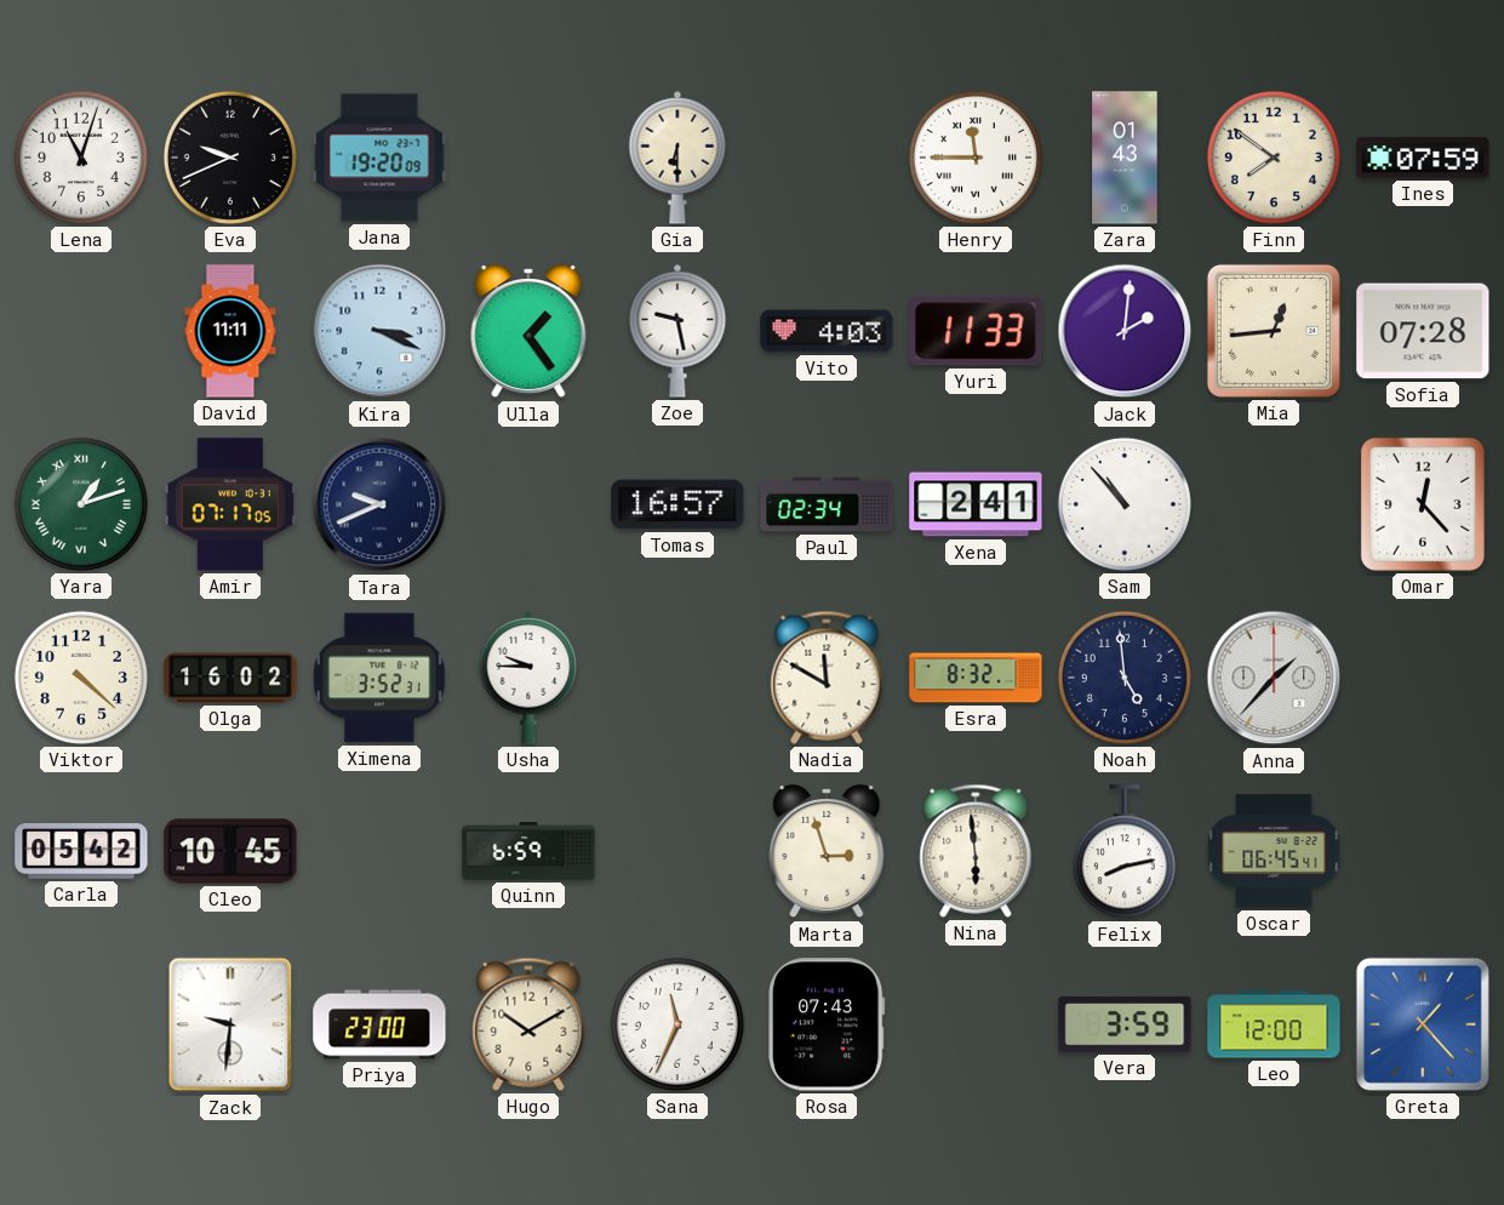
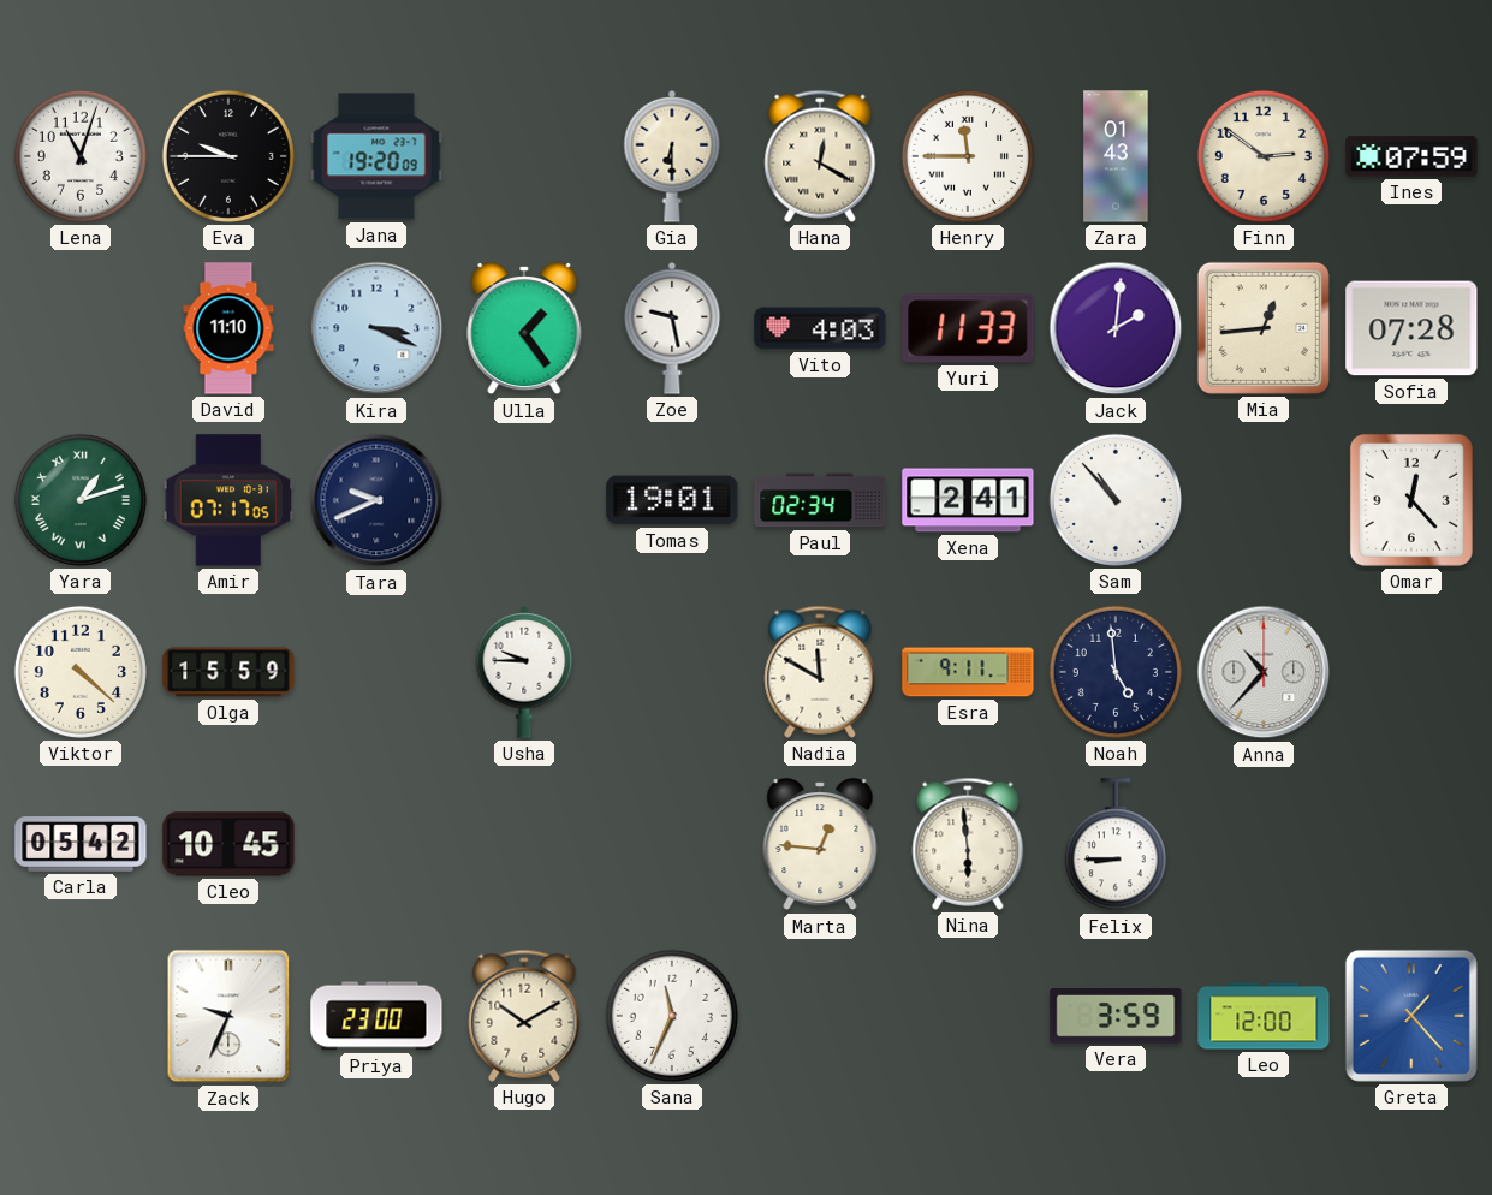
Eva: 9:41 -> 9:45 (228, 156)
Hana: none -> 12:20 (820, 156)
Finn: 7:51 -> 2:51 (1264, 156)
David: 11:11 -> 11:10 (228, 328)
Tomas: 16:57 -> 19:01 (672, 500)
Olga: 16:02 -> 15:59 (228, 672)
Ximena: 3:52 -> none (379, 678)
Esra: 8:32 -> 9:11 (968, 672)
Anna: 1:37 -> 10:37 (1264, 672)
Quinn: 6:59 -> none (528, 851)
Marta: 2:57 -> 12:46 (820, 844)
Felix: 8:13 -> 8:45 (1116, 845)
Oscar: 06:45 -> none (1274, 851)
Zack: 9:31 -> 9:34 (228, 1016)
Rosa: 07:43 -> none (827, 1024)
